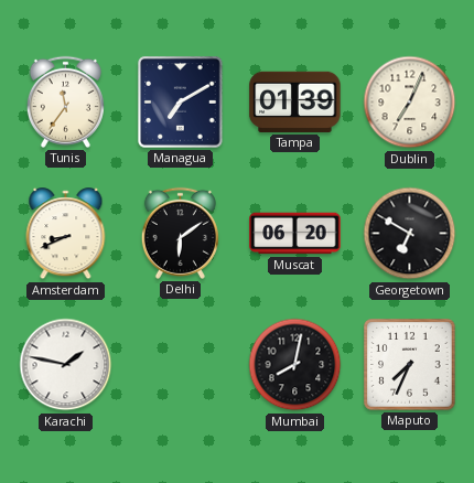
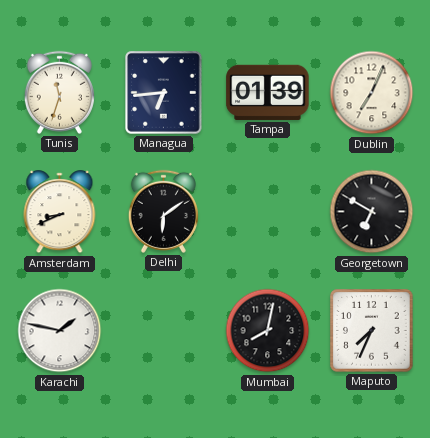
Tunis: 11:36 -> 11:33 (59, 92)
Managua: 7:10 -> 6:44 (164, 93)
Muscat: 06:20 -> none (295, 234)
